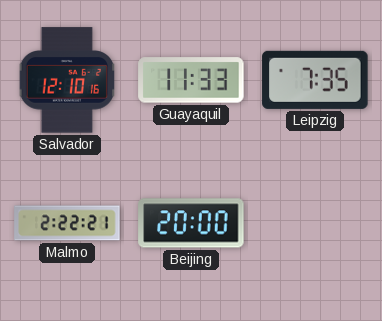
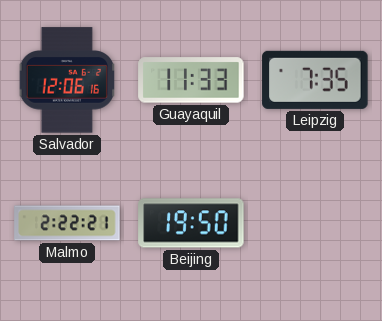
Salvador: 12:10 -> 12:06 (66, 80)
Beijing: 20:00 -> 19:50 (191, 223)
